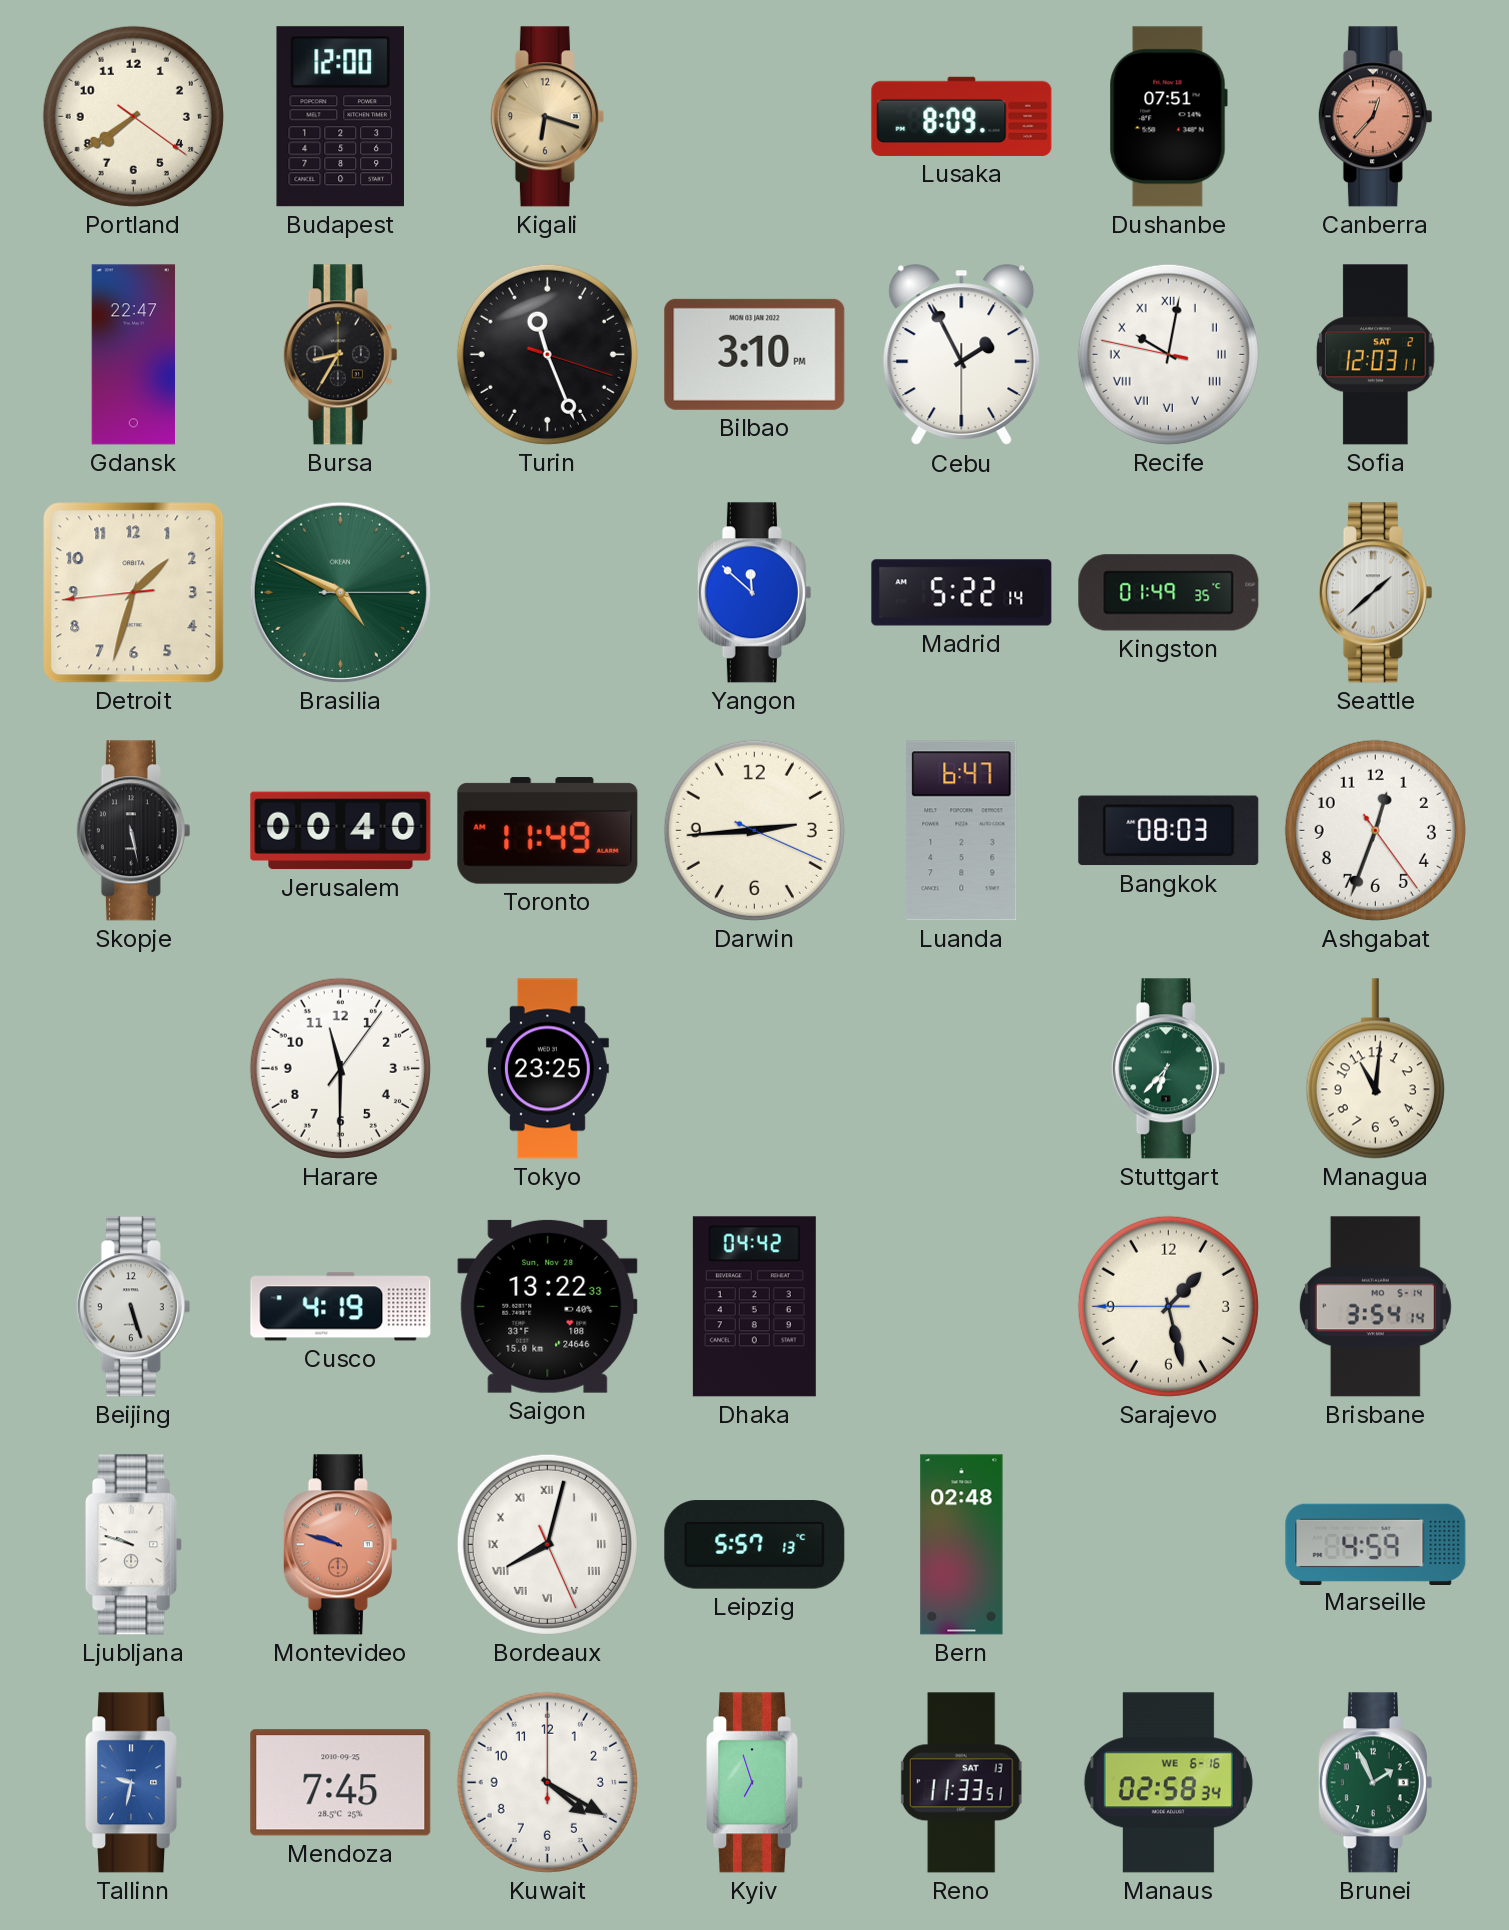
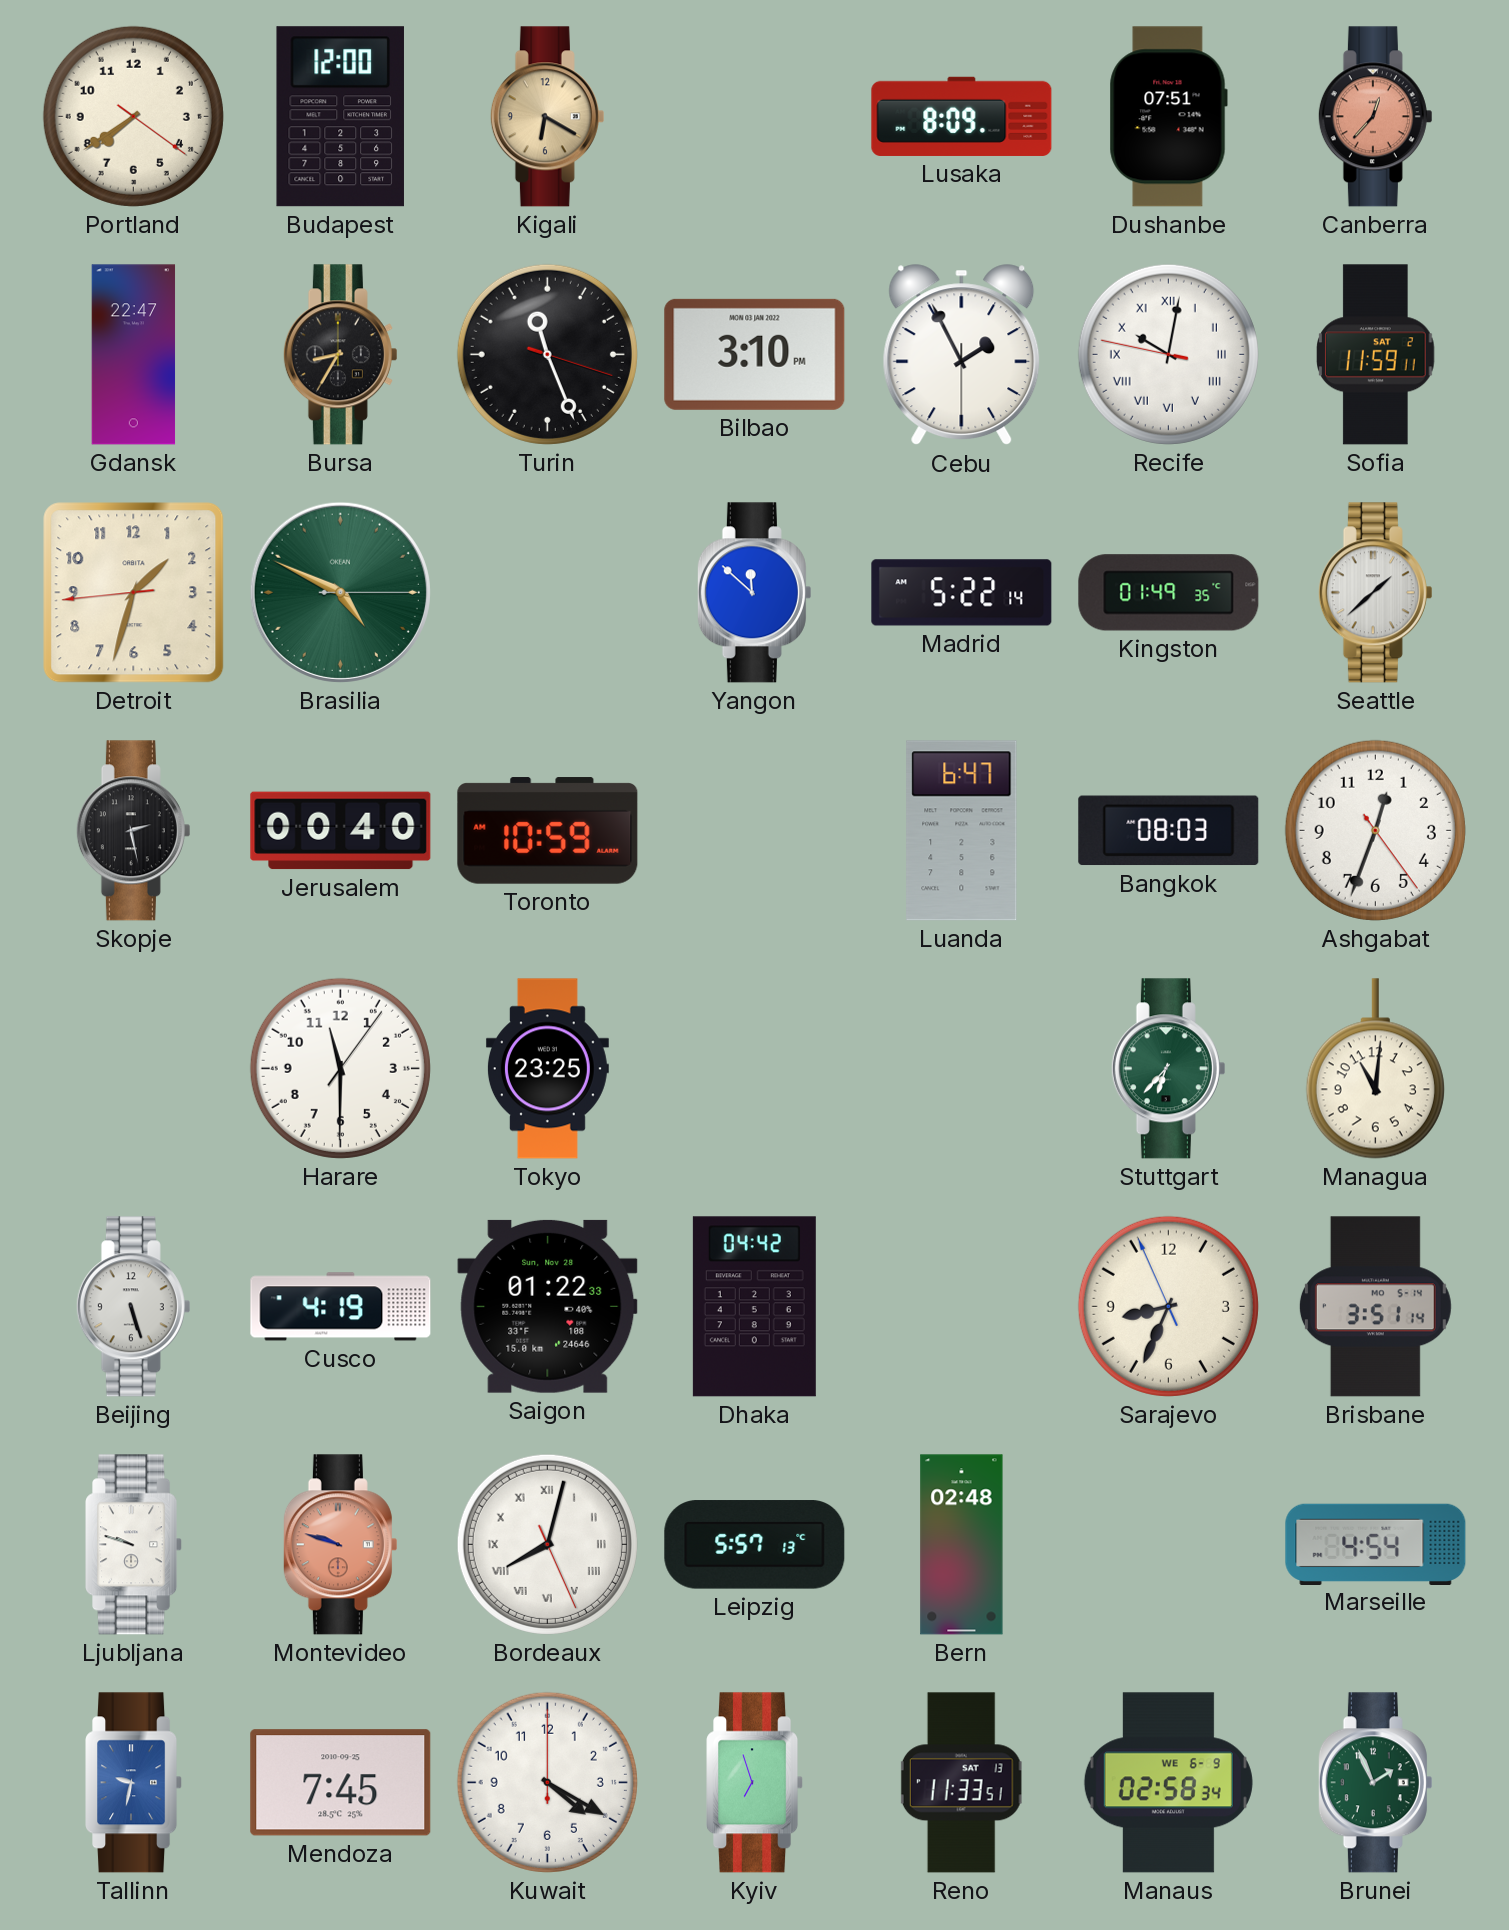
Kigali: 6:18 -> 6:20 (547, 117)
Sofia: 12:03 -> 11:59 (1376, 355)
Skopje: 5:28 -> 2:28 (133, 831)
Toronto: 11:49 -> 10:59 (548, 831)
Darwin: 2:44 -> none (754, 830)
Saigon: 13:22 -> 01:22 (548, 1306)
Sarajevo: 1:27 -> 8:33 (1168, 1306)
Brisbane: 3:54 -> 3:51 (1375, 1307)
Marseille: 4:59 -> 4:54 (1376, 1544)
Manaus date: WE 6-16 -> WE 6-9 (1168, 1783)
